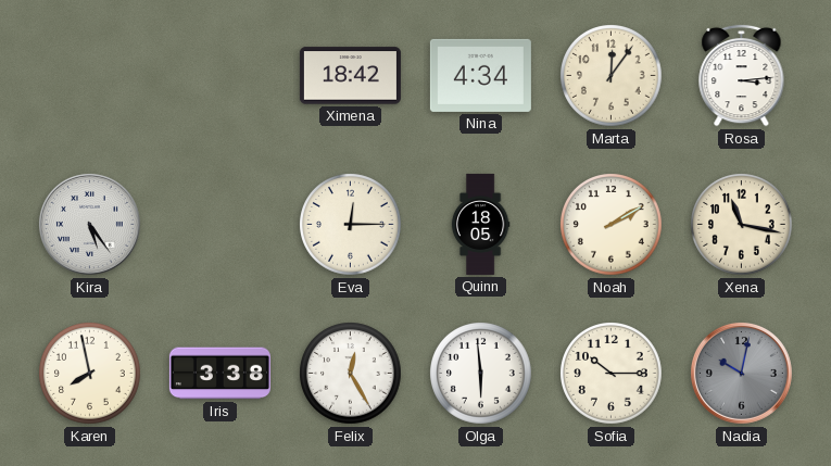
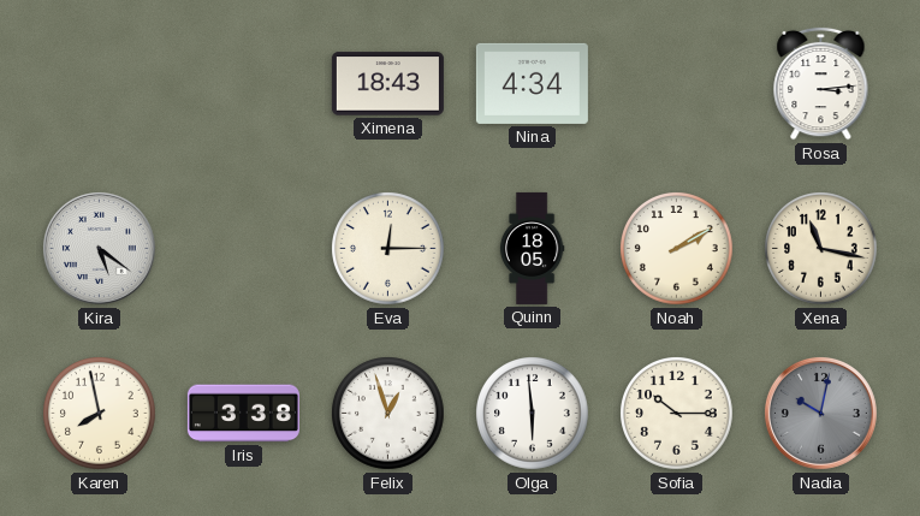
Ximena: 18:42 -> 18:43 (387, 84)
Marta: 12:06 -> none (612, 76)
Kira: 5:24 -> 5:21 (99, 248)
Felix: 12:25 -> 12:57 (388, 414)
